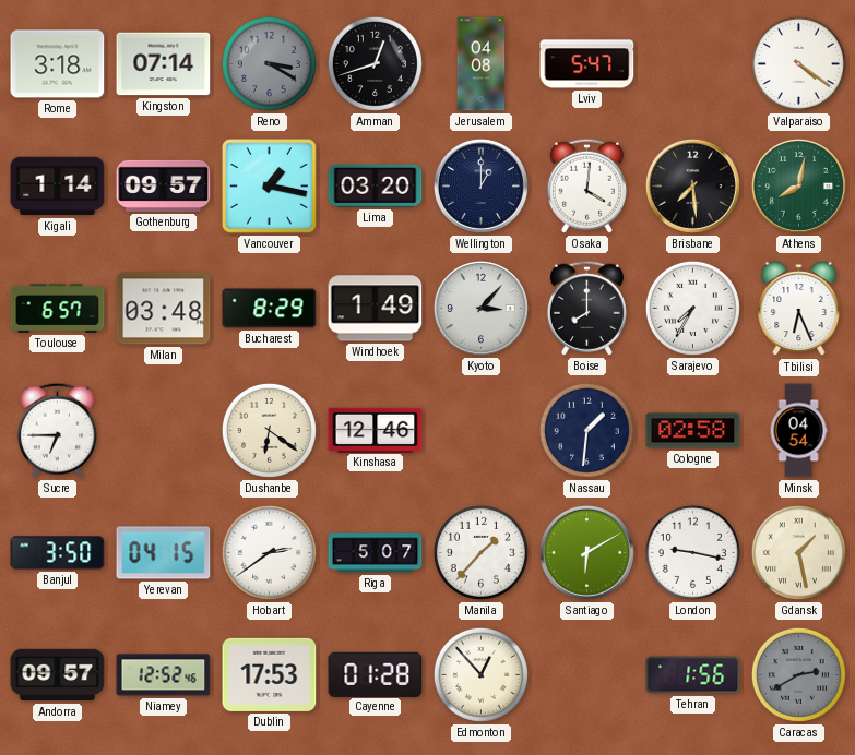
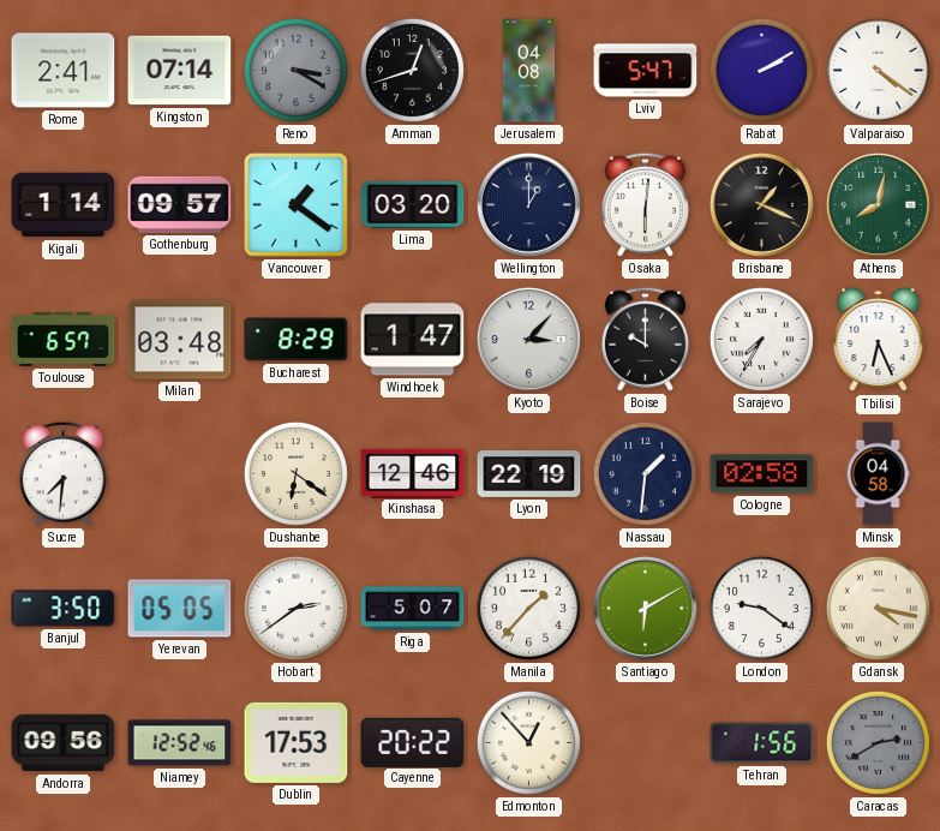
Rome: 3:18 -> 2:41 (64, 71)
Rabat: none -> 2:10 (761, 70)
Vancouver: 1:17 -> 1:21 (295, 204)
Osaka: 4:01 -> 6:01 (645, 204)
Brisbane: 7:29 -> 1:19 (761, 204)
Windhoek: 1:49 -> 1:47 (413, 340)
Boise: 8:00 -> 10:00 (645, 339)
Sucre: 6:45 -> 7:31 (62, 473)
Lyon: none -> 22:19 (529, 474)
Minsk: 04:54 -> 04:58 (878, 474)
Yerevan: 04:15 -> 05:05 (180, 609)
London: 9:17 -> 9:21 (761, 608)
Gdansk: 1:28 -> 4:17 (878, 608)
Andorra: 09:57 -> 09:56 (64, 743)
Cayenne: 01:28 -> 20:22 (413, 742)
